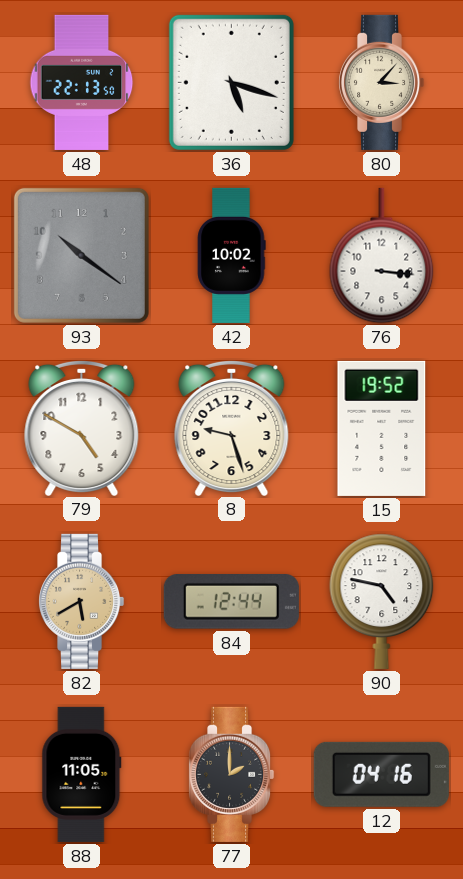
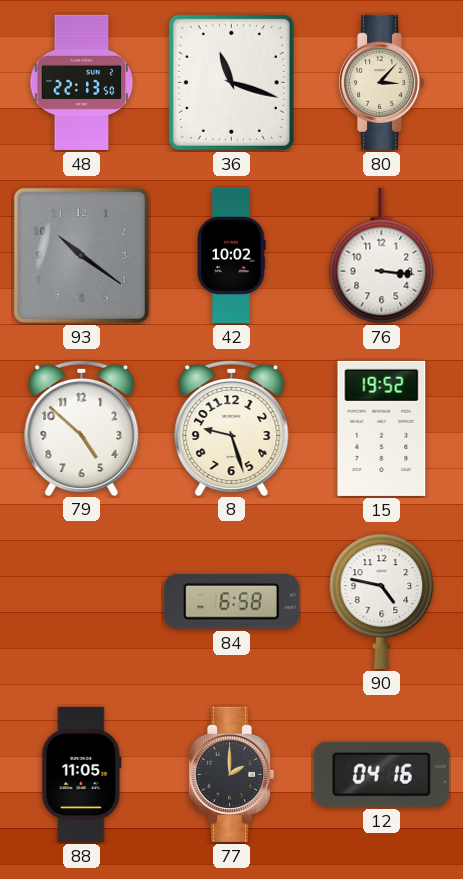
36: 5:18 -> 11:18 (231, 82)
79: 4:50 -> 4:52 (82, 427)
82: 5:40 -> none (82, 601)
84: 12:44 -> 6:58 (231, 602)
